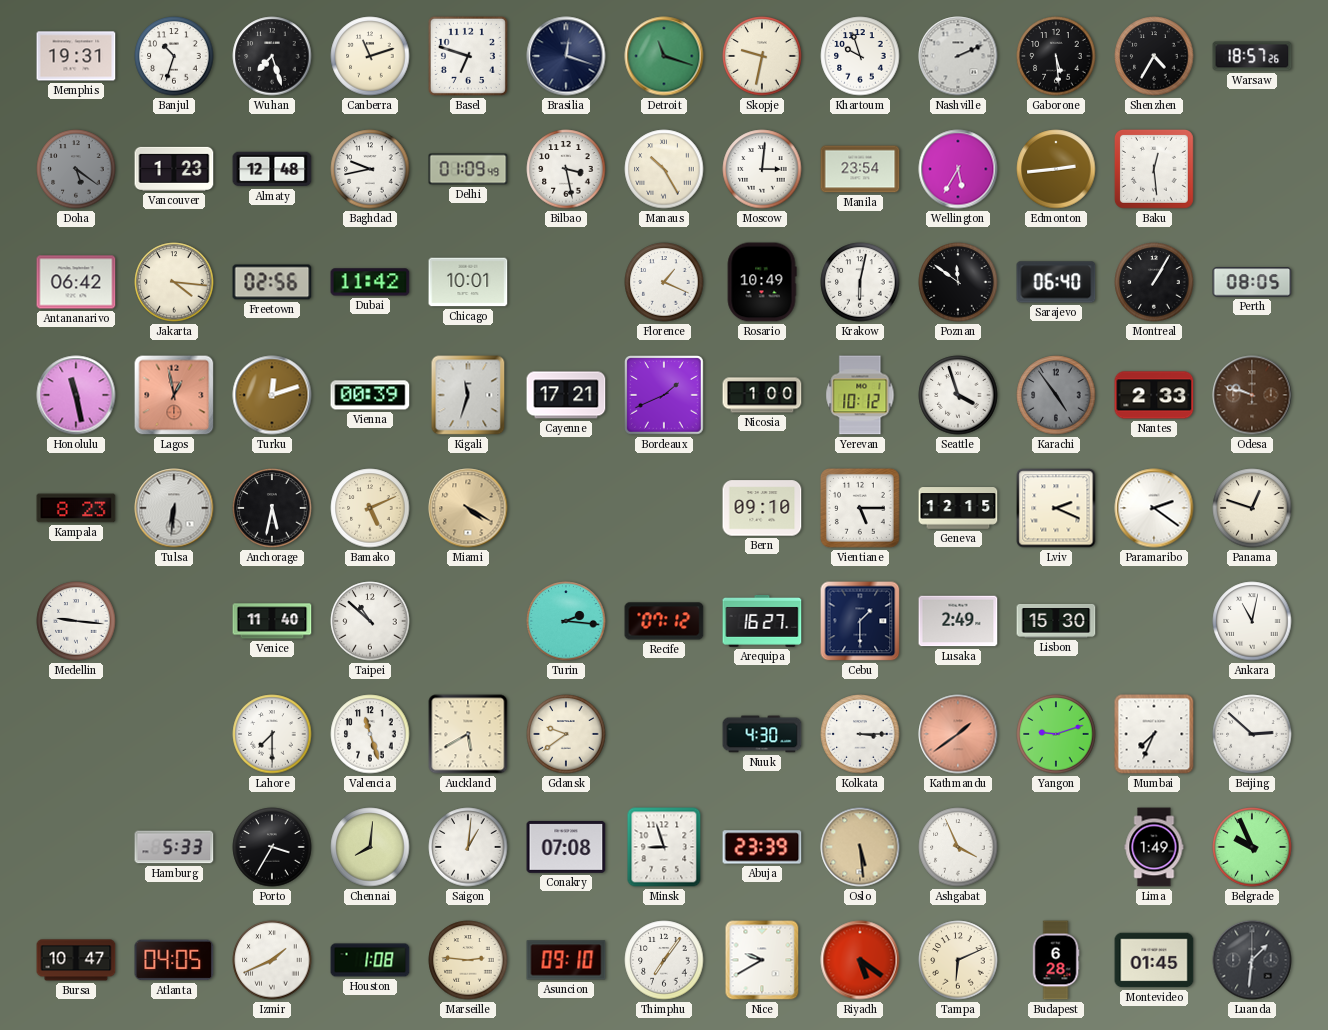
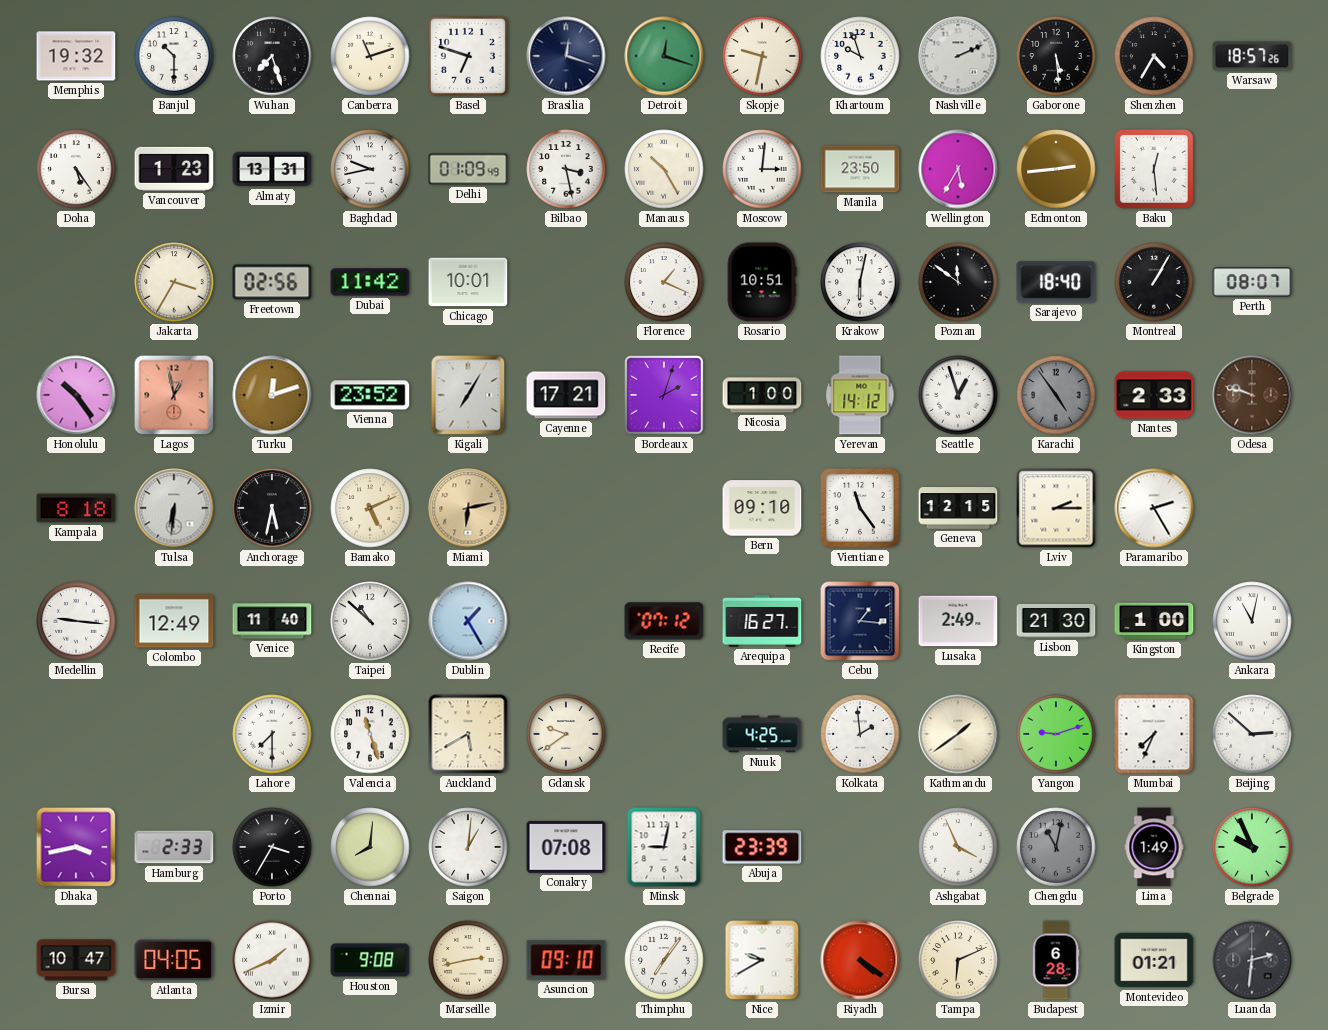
Memphis: 19:31 -> 19:32 (76, 56)
Banjul: 10:33 -> 10:30 (174, 56)
Detroit: 11:18 -> 12:18 (664, 56)
Doha: 5:21 -> 5:24 (76, 169)
Doha dial: grey -> white (76, 169)
Almaty: 12:48 -> 13:31 (272, 169)
Manila: 23:54 -> 23:50 (860, 169)
Antananarivo: 06:42 -> none (76, 282)
Jakarta: 4:16 -> 3:35 (174, 282)
Rosario: 10:49 -> 10:51 (762, 282)
Sarajevo: 06:40 -> 18:40 (1056, 282)
Perth: 08:05 -> 08:07 (1252, 282)
Honolulu: 11:28 -> 10:24 (76, 395)
Vienna: 00:39 -> 23:52 (370, 395)
Kigali: 11:33 -> 7:05 (468, 395)
Bordeaux: 1:41 -> 2:03 (665, 396)
Yerevan: 10:12 -> 14:12 (860, 395)
Seattle: 3:57 -> 12:57 (958, 395)
Kampala: 8:23 -> 8:18 (76, 508)
Miami: 4:20 -> 6:13 (468, 508)
Vientiane: 5:15 -> 11:24 (860, 508)
Lviv: 2:19 -> 2:15 (1056, 508)
Paramaribo: 2:21 -> 2:25 (1154, 508)
Panama: 12:48 -> none (1252, 508)
Colombo: none -> 12:49 (174, 621)
Dublin: none -> 1:25 (468, 621)
Turin: 2:16 -> none (566, 621)
Cebu: 1:30 -> 1:16 (860, 621)
Lisbon: 15:30 -> 21:30 (1056, 621)
Kingston: none -> 1:00 (1154, 621)
Nuuk: 4:30 -> 4:25 (762, 734)
Kolkata: 3:15 -> 1:59 (860, 734)
Kathmandu dial: salmon -> cream (958, 734)
Dhaka: none -> 3:43 (76, 847)
Hamburg: 5:33 -> 2:33 (174, 847)
Minsk: 8:57 -> 9:02 (664, 847)
Oslo: 5:29 -> none (860, 847)
Chengdu: none -> 11:02 (1056, 847)
Houston: 1:08 -> 9:08 (370, 960)
Marseille: 2:46 -> 2:43 (468, 960)
Riyadh: 5:21 -> 4:21 (860, 960)
Montevideo: 01:45 -> 01:21 (1154, 960)
Luanda: 1:31 -> 2:31 (1252, 960)
